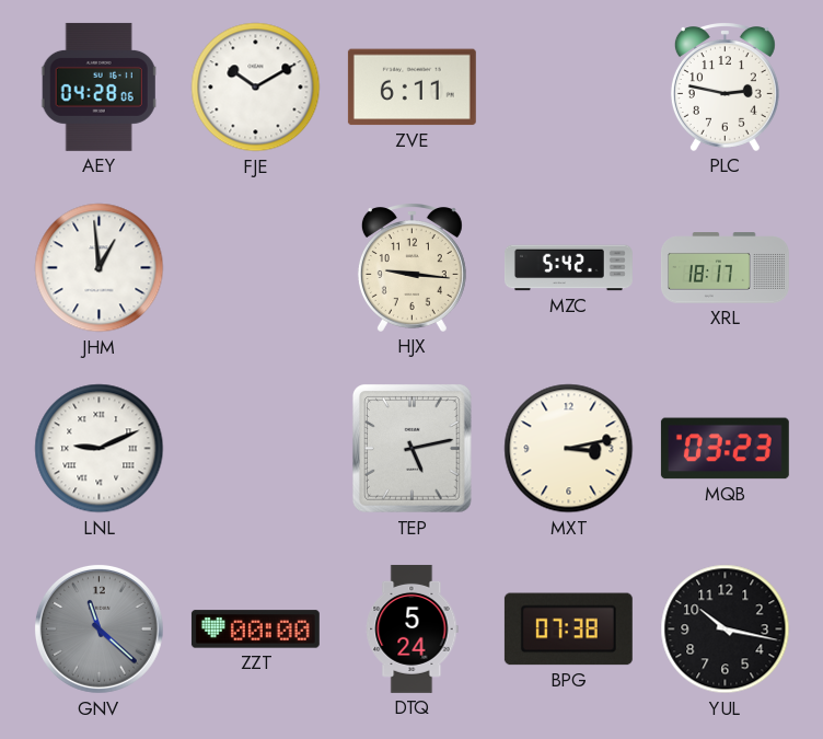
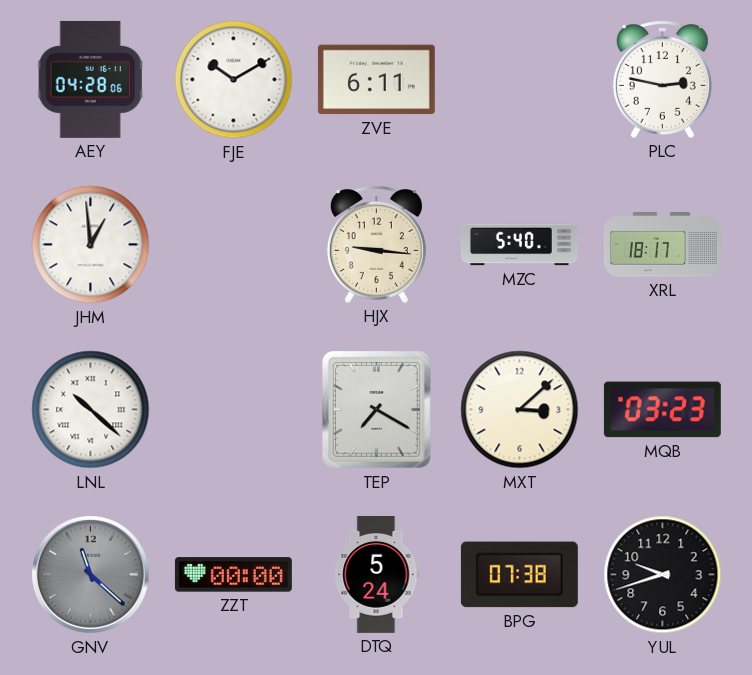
MZC: 5:42 -> 5:40 (519, 245)
LNL: 9:11 -> 10:22 (91, 410)
TEP: 5:13 -> 7:20 (377, 410)
MXT: 3:13 -> 3:08 (520, 410)
YUL: 10:17 -> 9:42 (663, 575)
